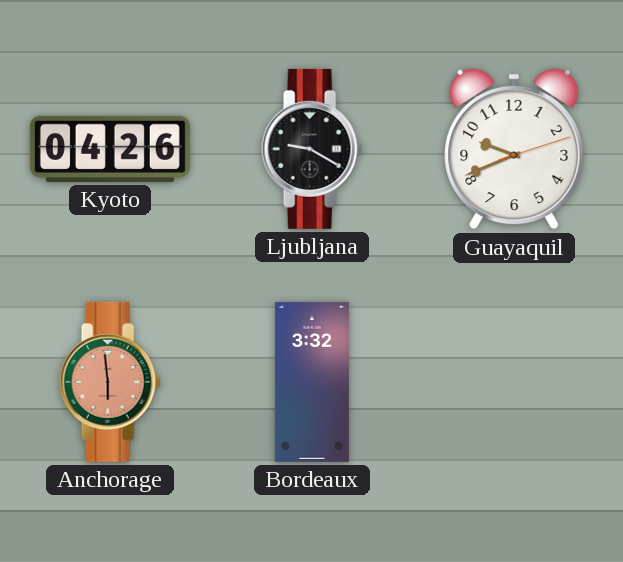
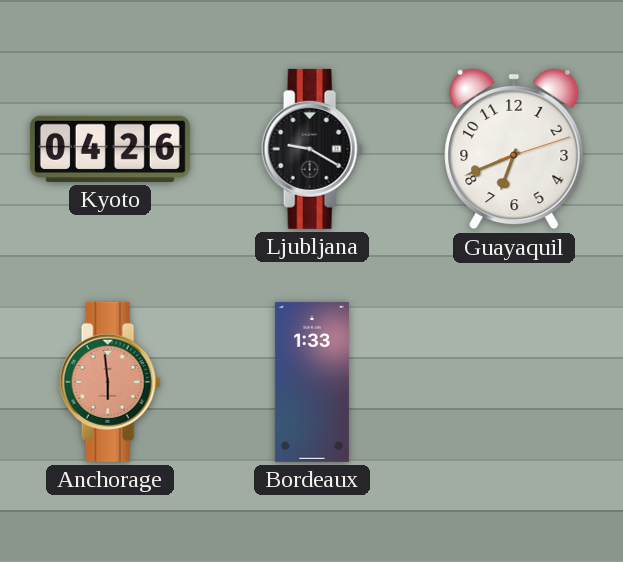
Guayaquil: 9:41 -> 6:41 (514, 149)
Bordeaux: 3:32 -> 1:33 (312, 382)
